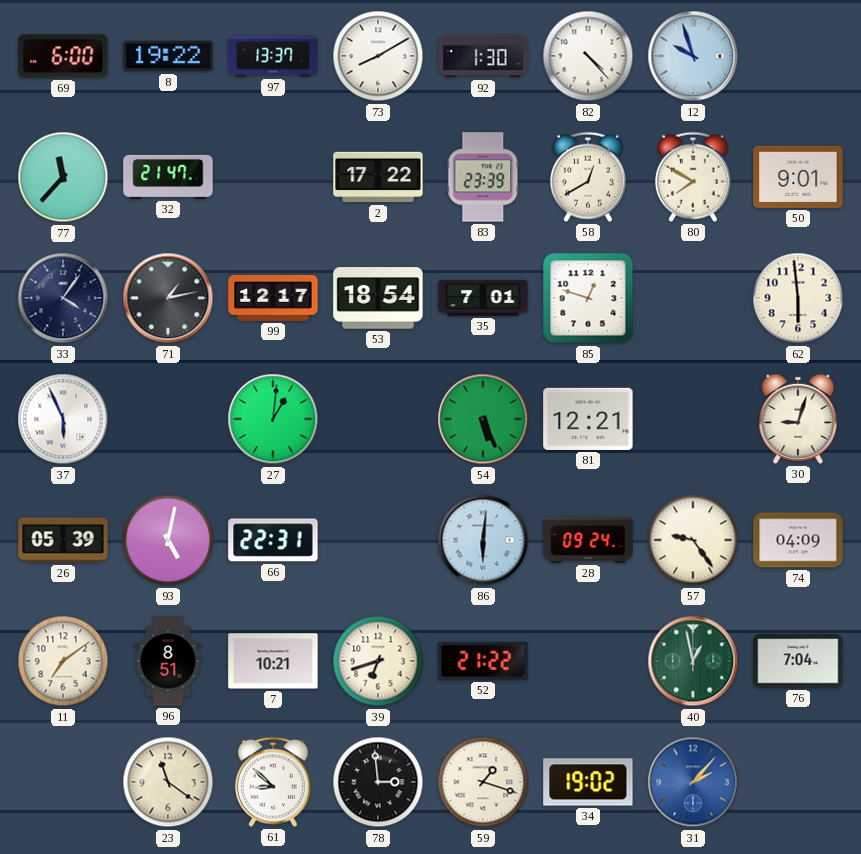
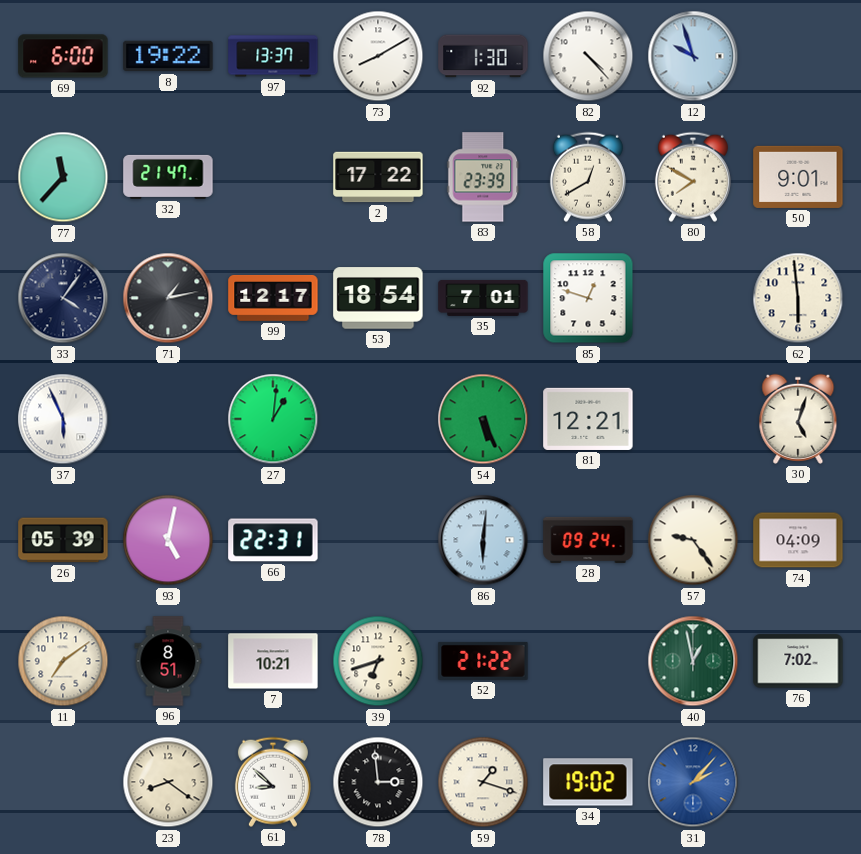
30: 9:03 -> 5:03 (798, 419)
76: 7:04 -> 7:02 (798, 661)
23: 11:21 -> 8:21 (168, 782)
